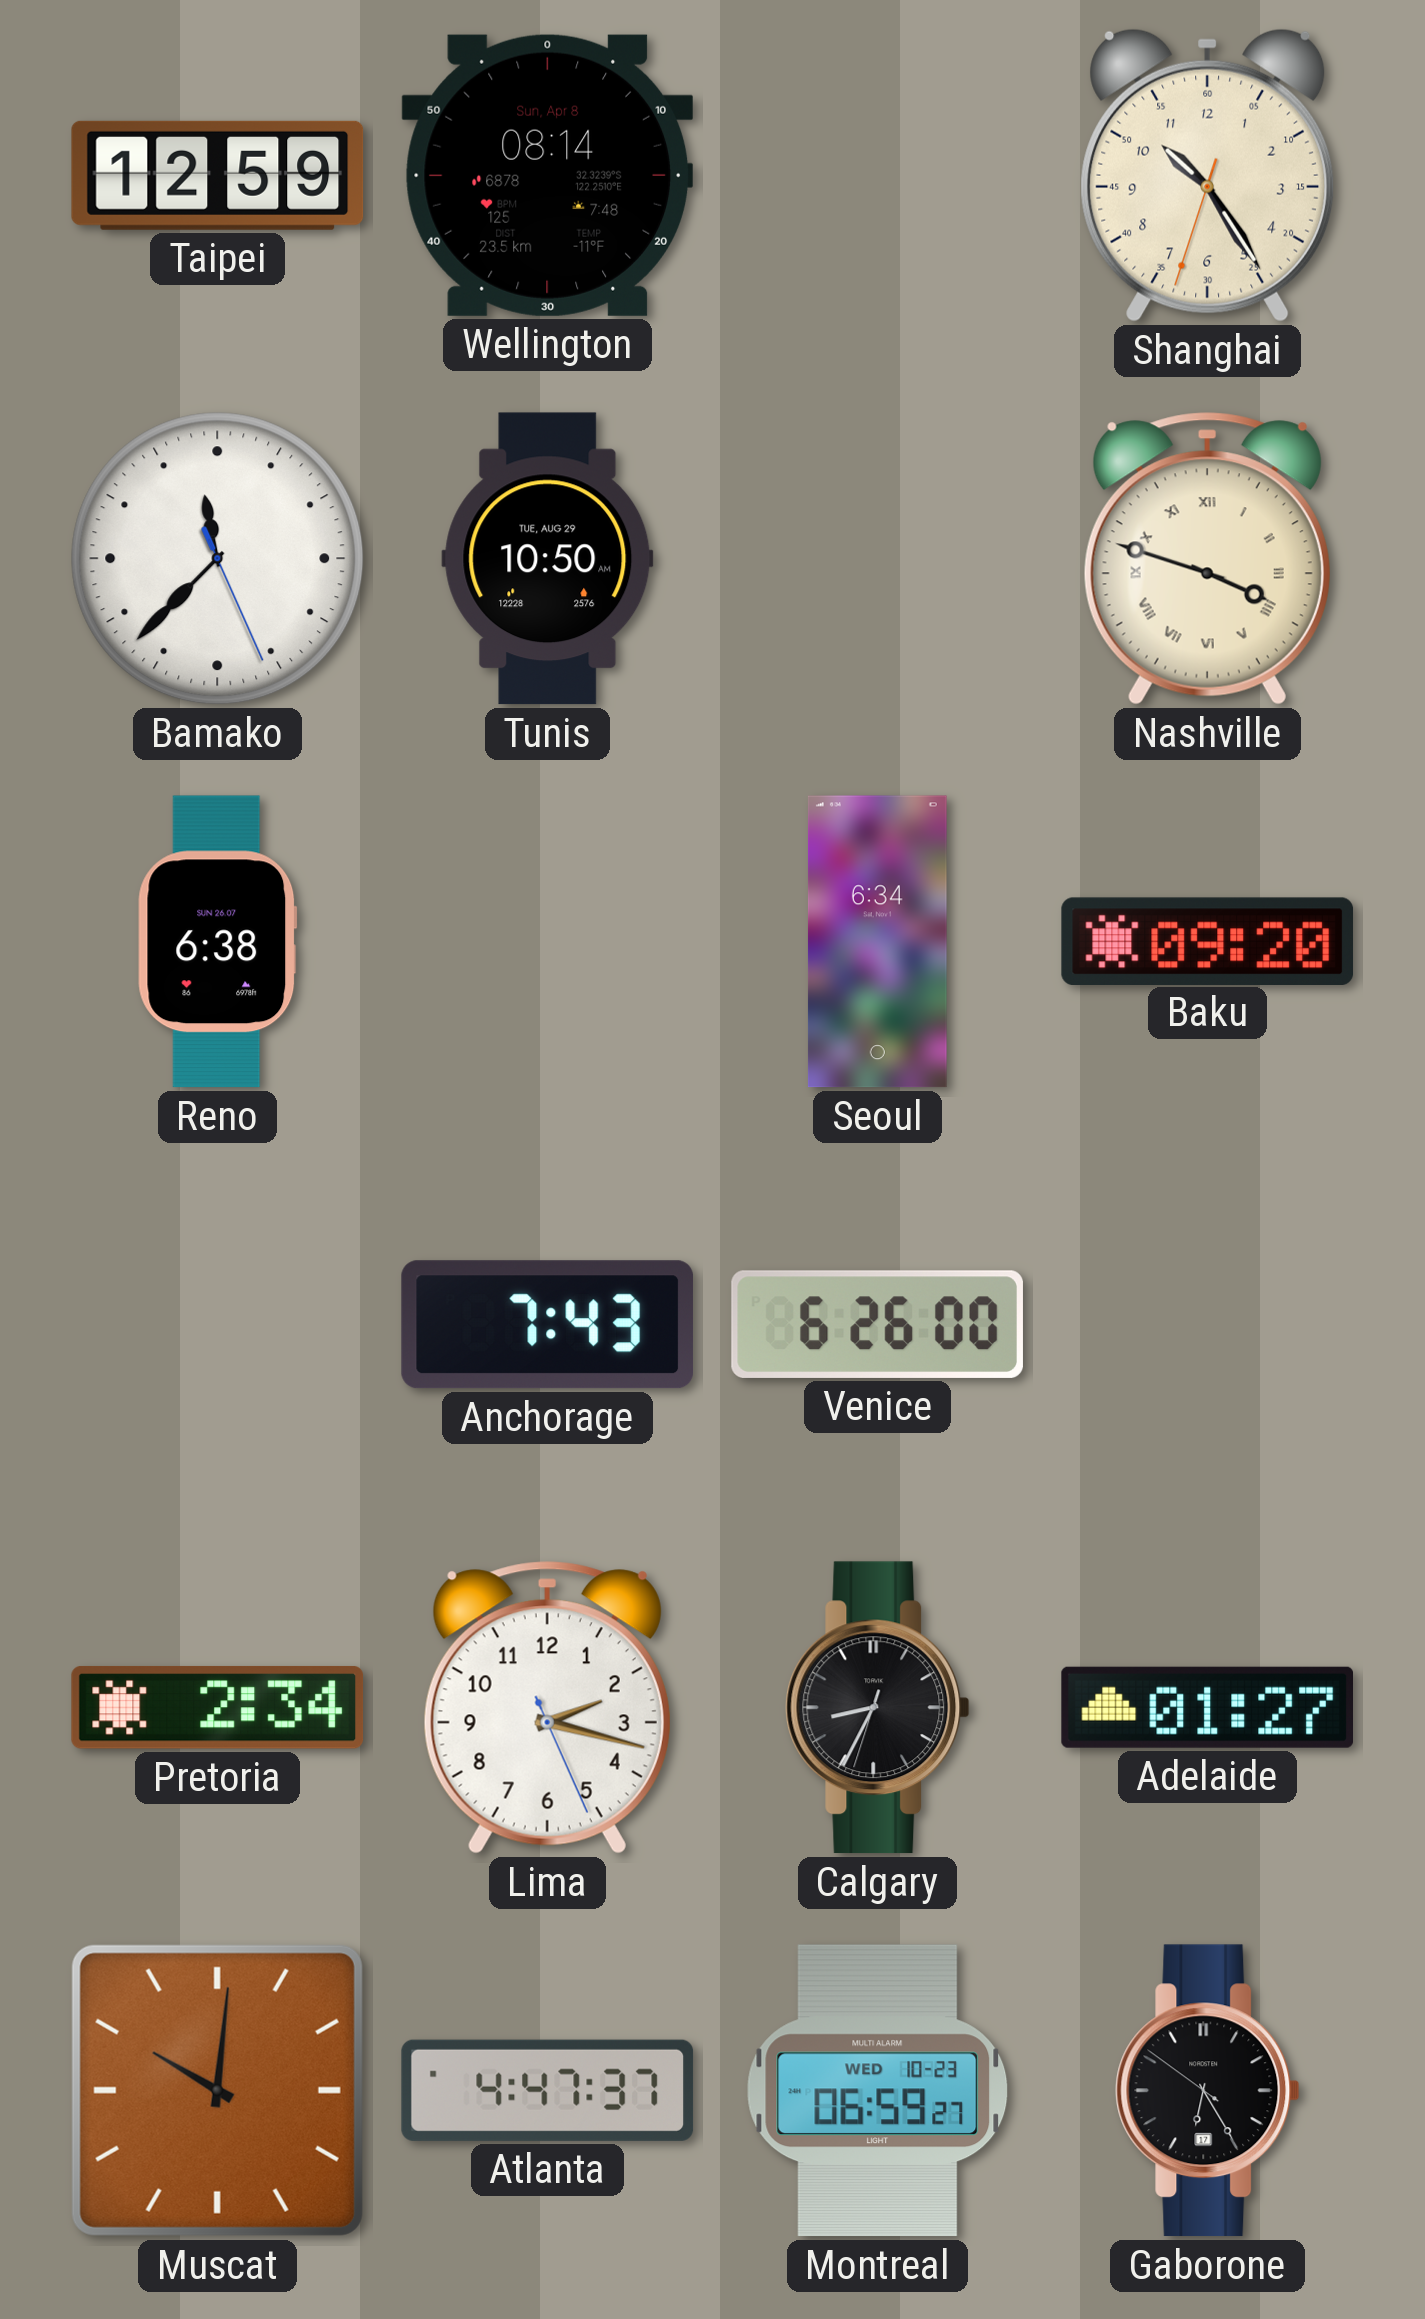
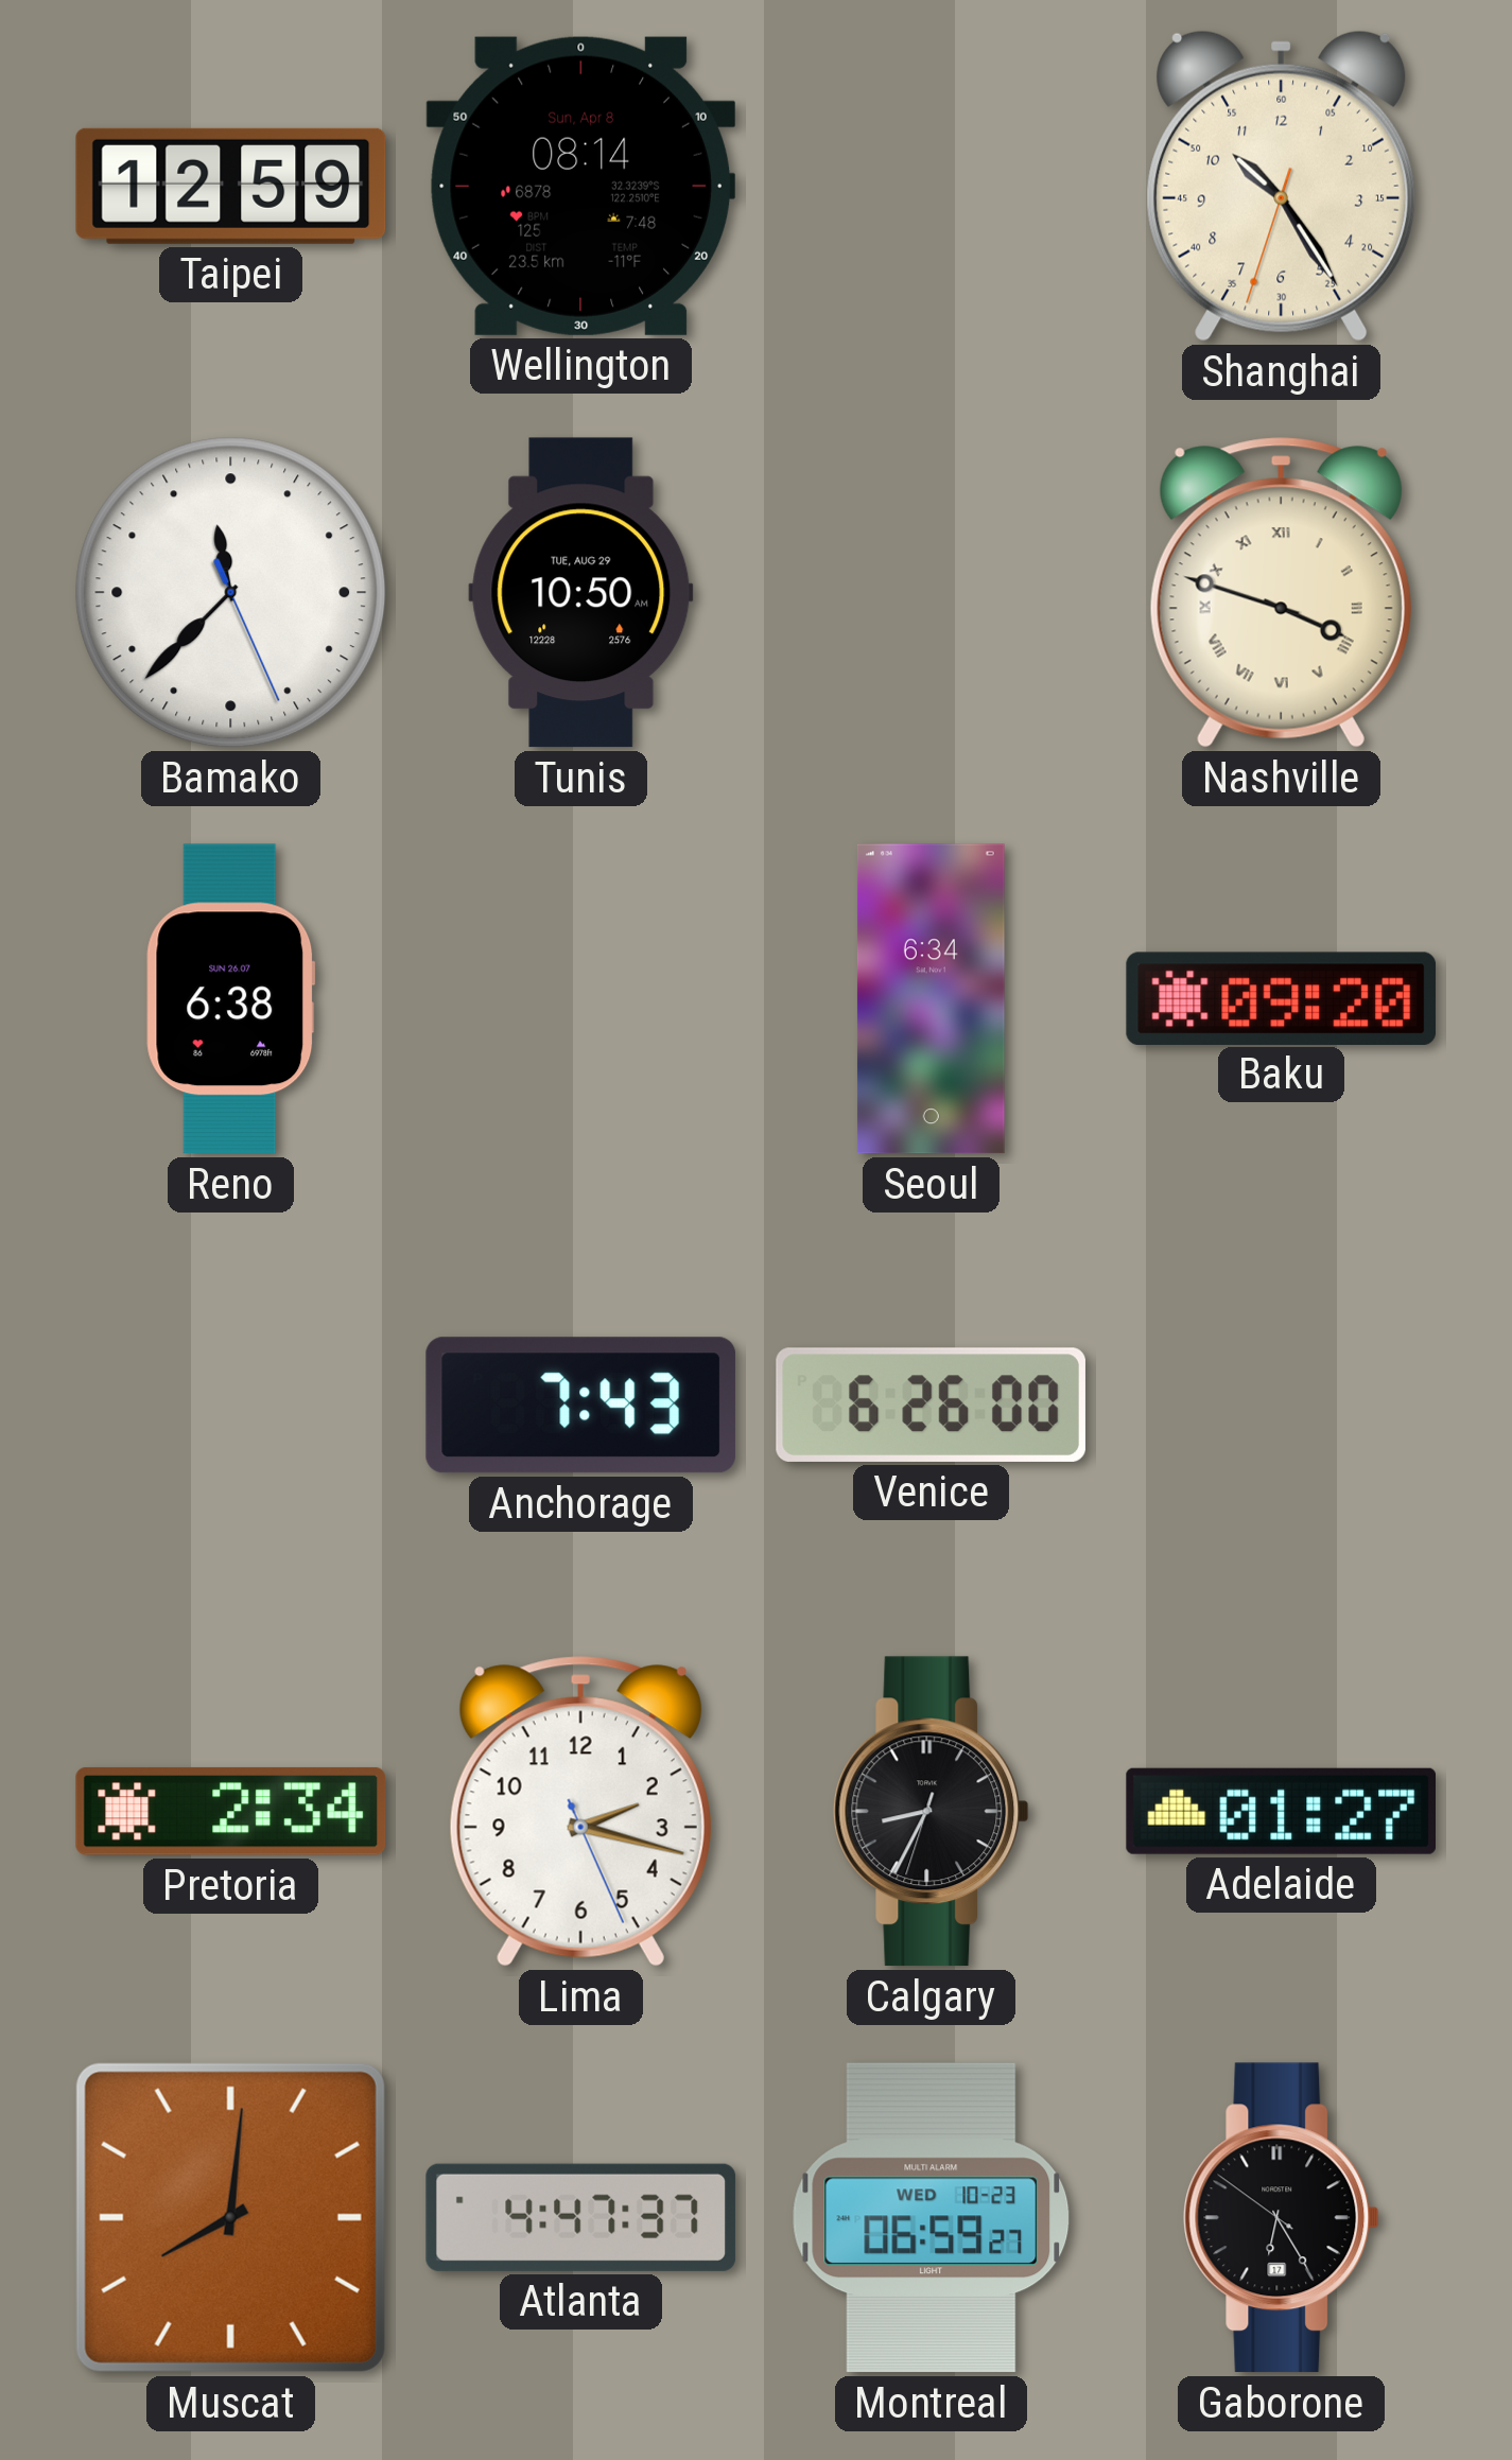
Muscat: 10:01 -> 8:01 (230, 2217)
